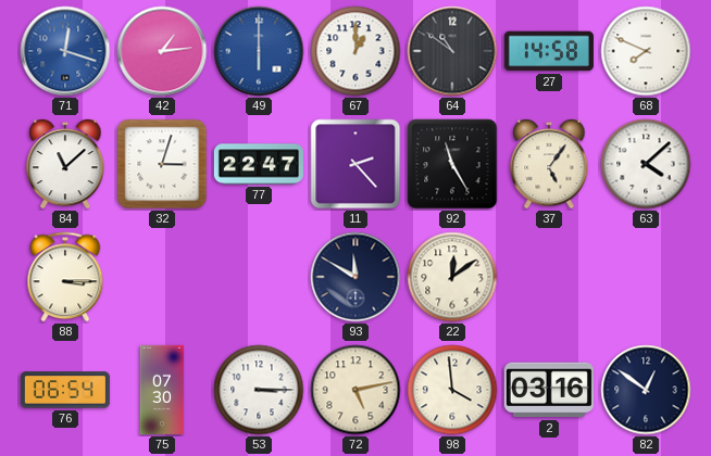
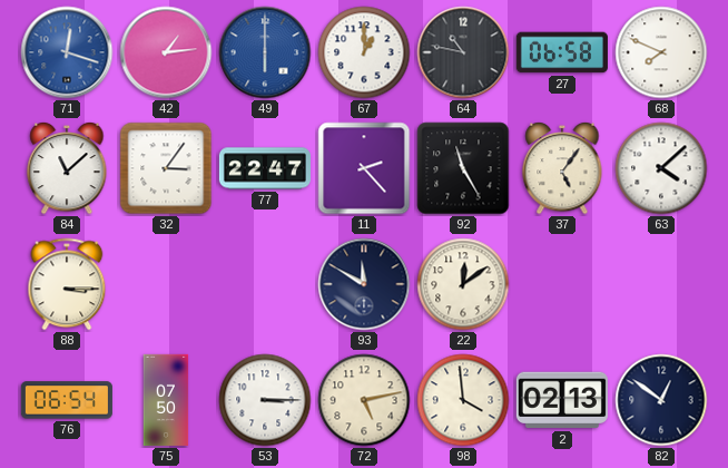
64: 10:51 -> 10:47 (463, 52)
27: 14:58 -> 06:58 (562, 52)
32: 3:03 -> 3:06 (166, 168)
75: 07:30 -> 07:50 (166, 400)
2: 03:16 -> 02:13 (562, 400)
